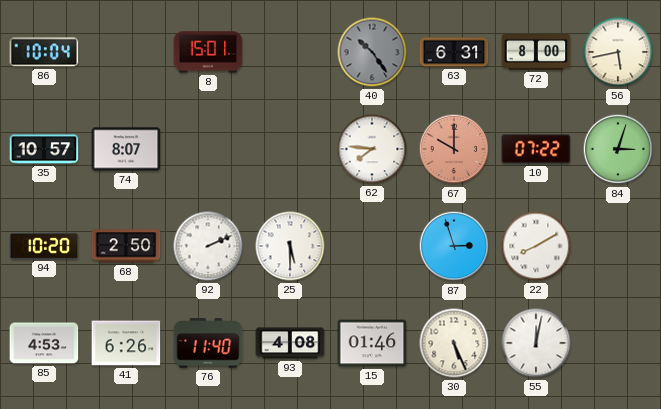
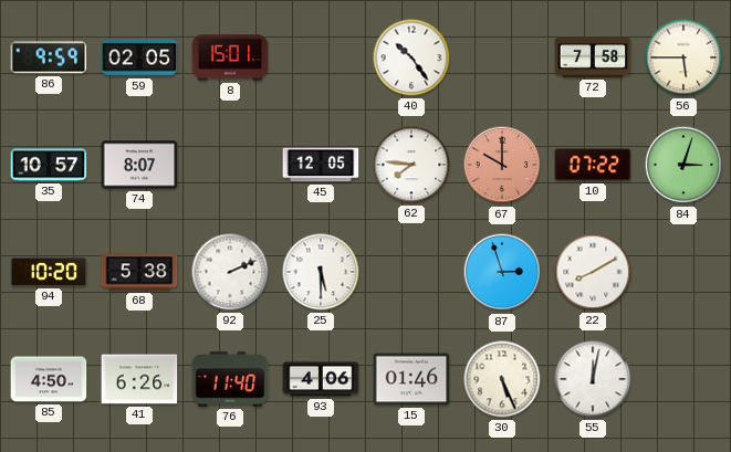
86: 10:04 -> 9:59 (49, 57)
59: none -> 02:05 (139, 57)
40 dial: grey -> white (411, 57)
63: 6:31 -> none (454, 52)
72: 8:00 -> 7:58 (593, 59)
56: 5:43 -> 5:45 (683, 57)
45: none -> 12:05 (321, 165)
68: 2:50 -> 5:38 (139, 272)
85: 4:53 -> 4:50 (49, 379)
93: 4:08 -> 4:06 (321, 379)
